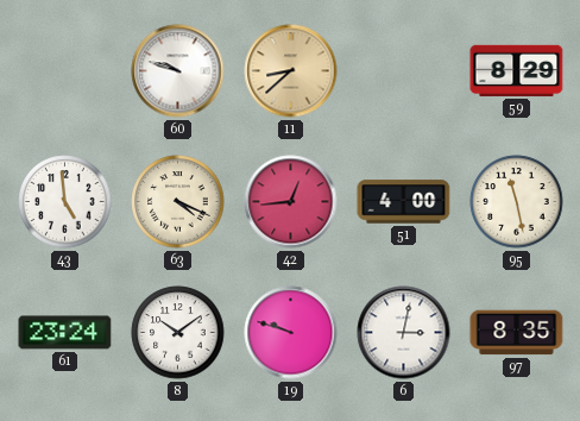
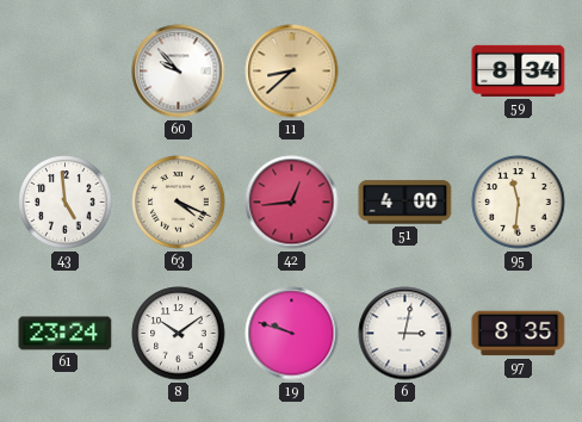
60: 9:48 -> 9:53 (179, 72)
59: 8:29 -> 8:34 (519, 70)
95: 11:28 -> 11:31 (519, 203)
